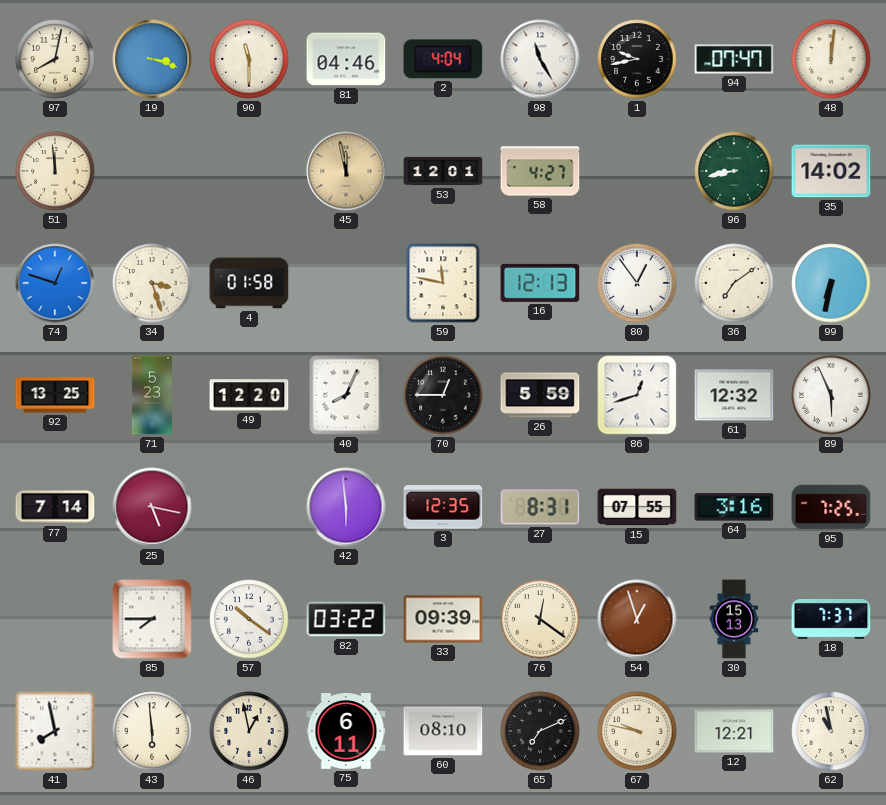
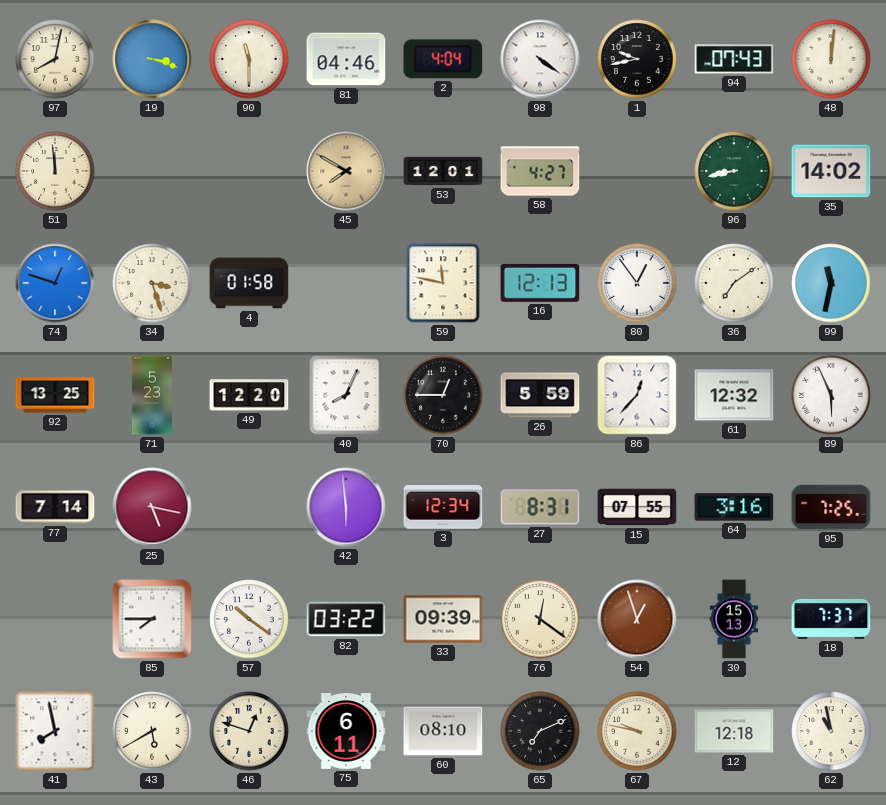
98: 11:25 -> 4:21 (540, 59)
94: 07:47 -> 07:43 (734, 59)
45: 11:58 -> 7:50 (346, 171)
99: 6:32 -> 11:32 (831, 283)
86: 12:42 -> 12:37 (637, 395)
3: 12:35 -> 12:34 (443, 507)
43: 5:59 -> 5:40 (152, 731)
46: 12:58 -> 12:48 (249, 731)
12: 12:21 -> 12:18 (734, 731)
